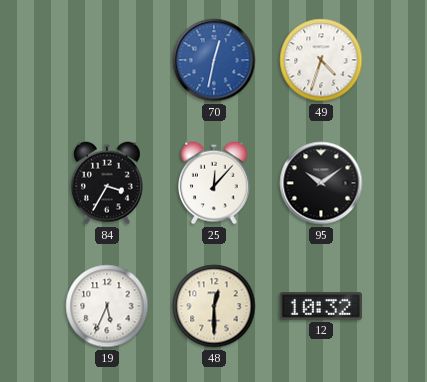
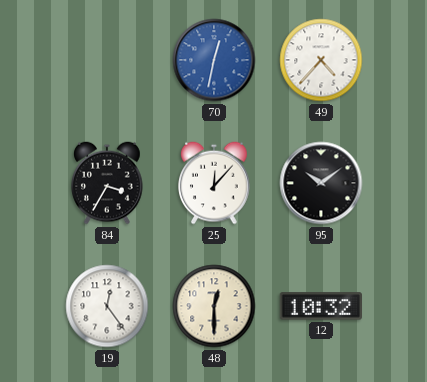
49: 4:33 -> 4:37 (321, 60)
19: 5:34 -> 12:24 (107, 306)
